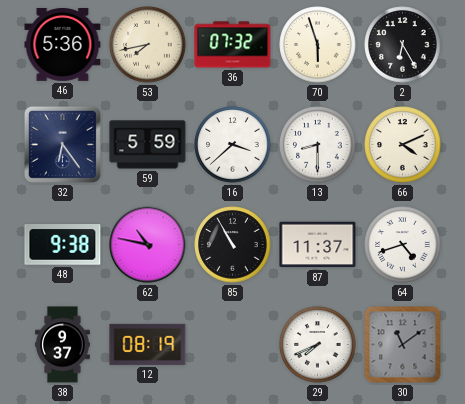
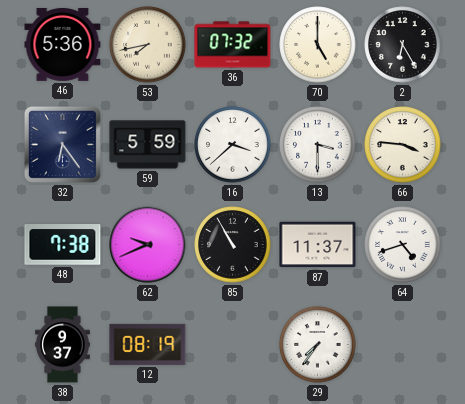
70: 5:57 -> 5:00 (318, 45)
13: 8:30 -> 3:30 (318, 145)
66: 4:11 -> 3:46 (403, 145)
48: 9:38 -> 7:38 (63, 245)
62: 10:47 -> 9:41 (148, 245)
29: 7:41 -> 7:36 (318, 345)
30: 11:09 -> none (403, 345)
